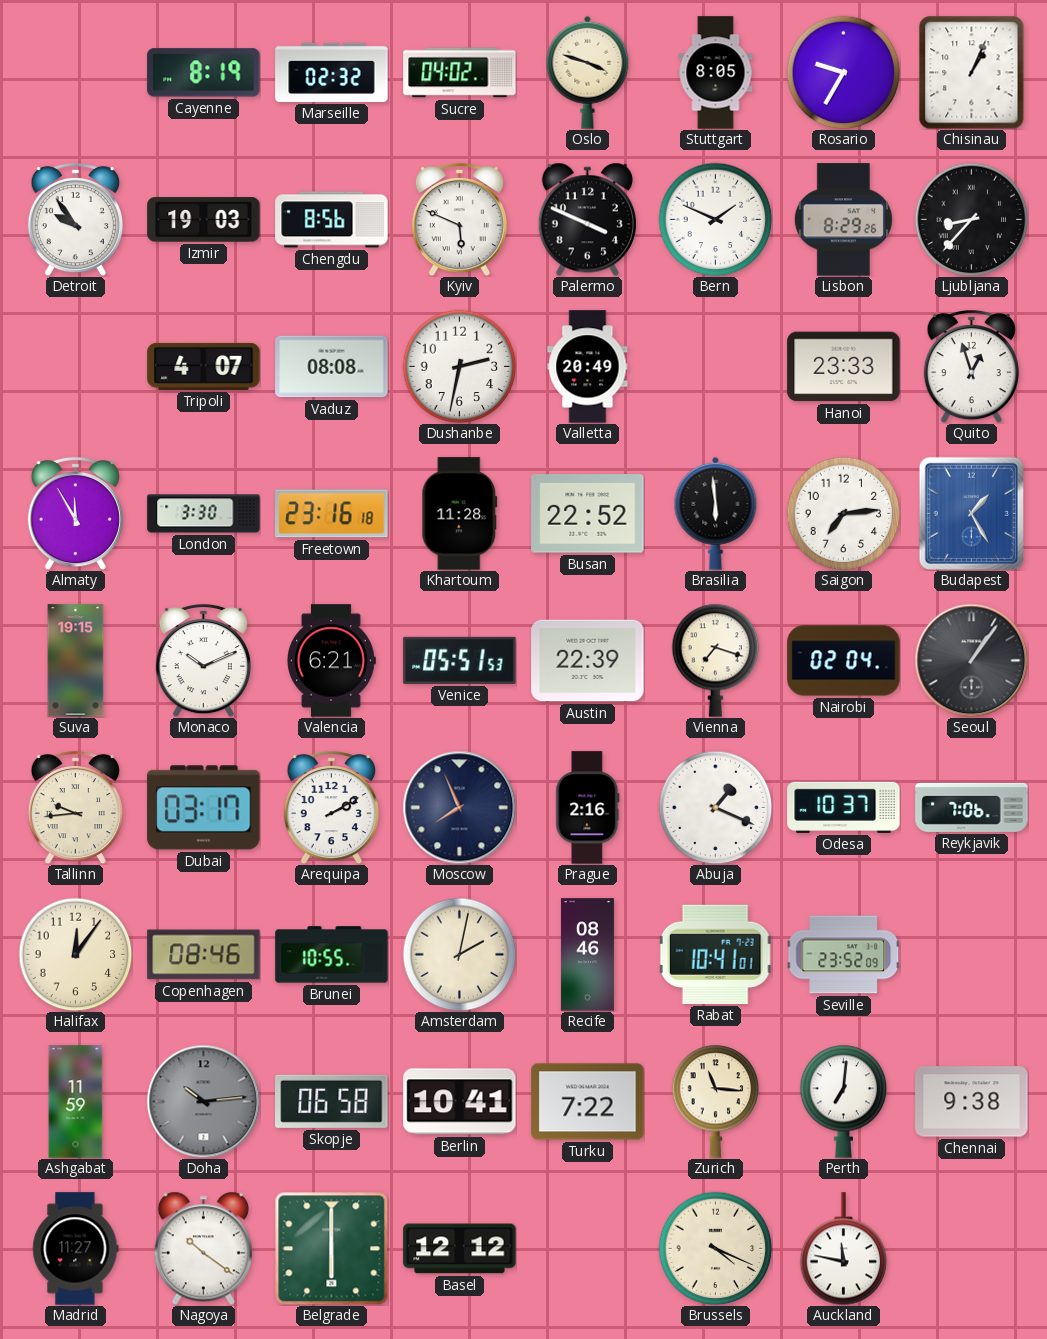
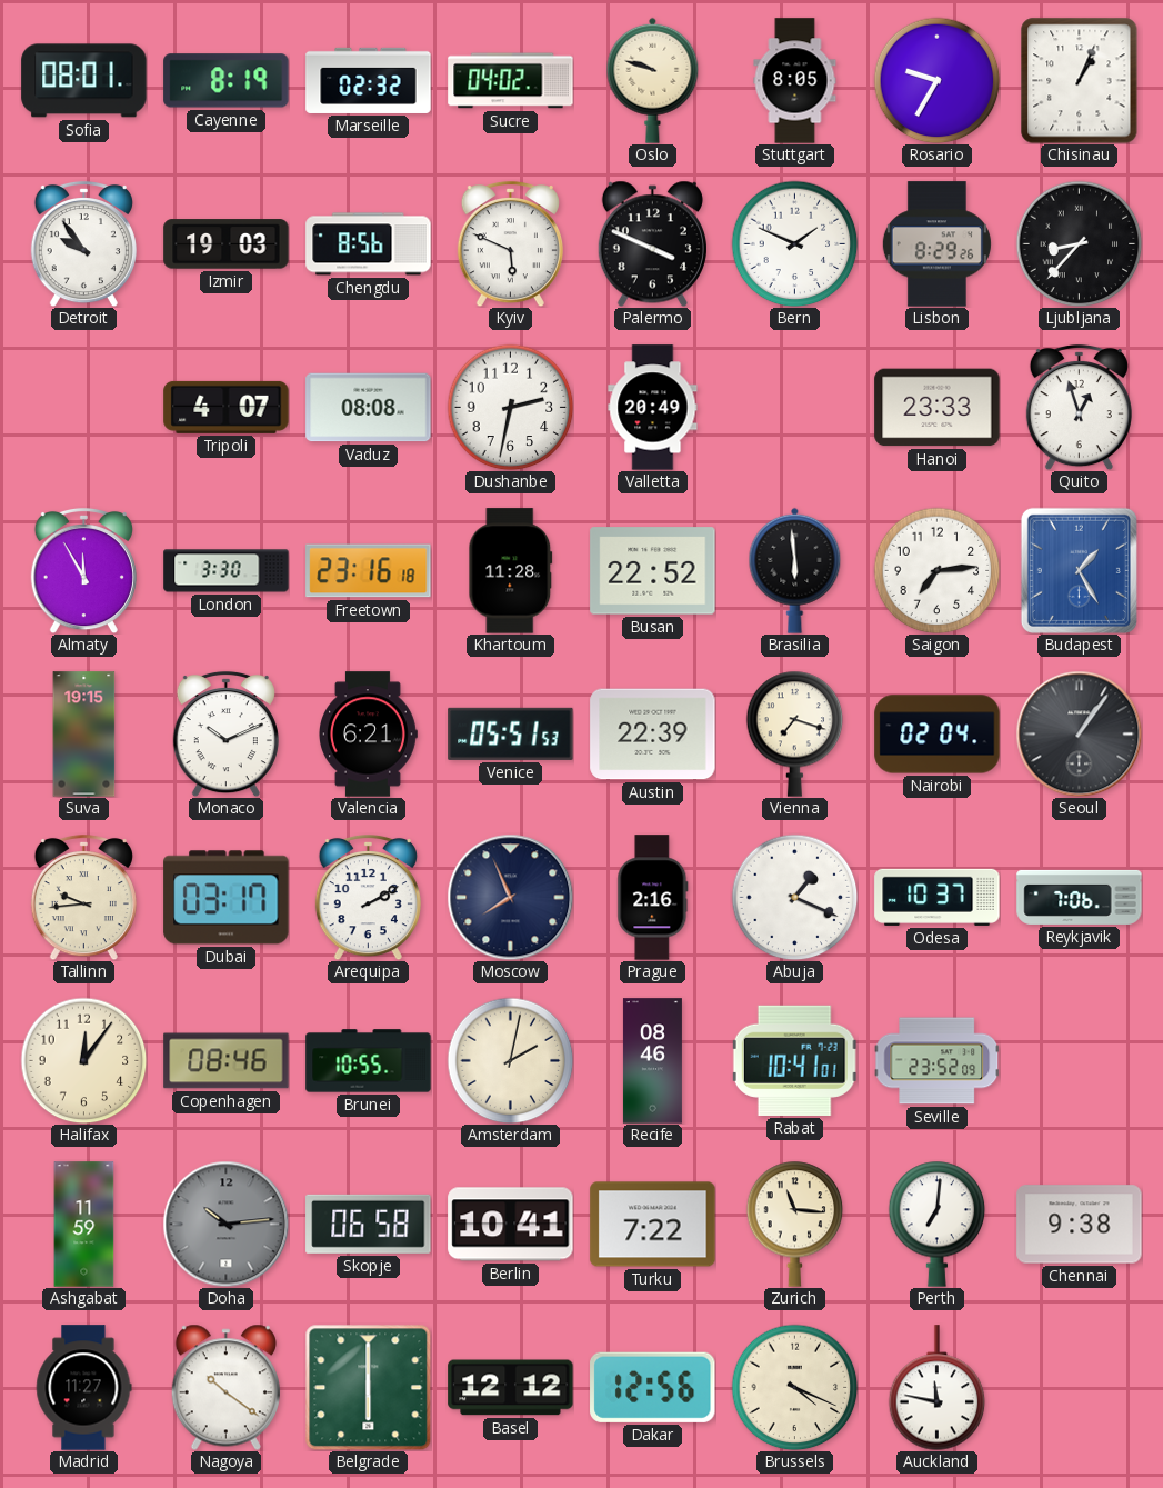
Sofia: none -> 08:01 (84, 81)
Oslo: 3:48 -> 9:48 (653, 80)
Dakar: none -> 12:56 (653, 1387)
